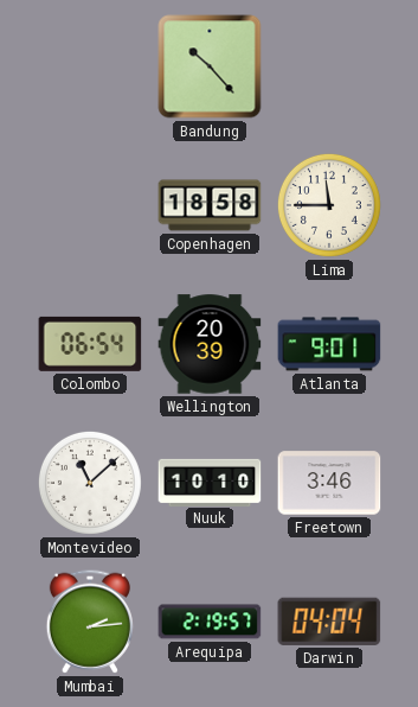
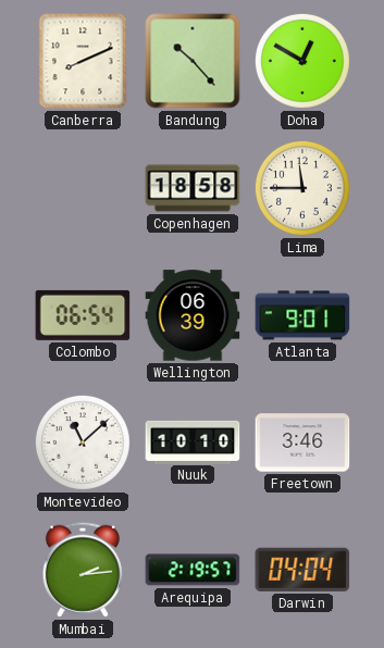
Canberra: none -> 8:11 (83, 61)
Doha: none -> 12:50 (302, 61)
Wellington: 20:39 -> 06:39 (193, 315)
